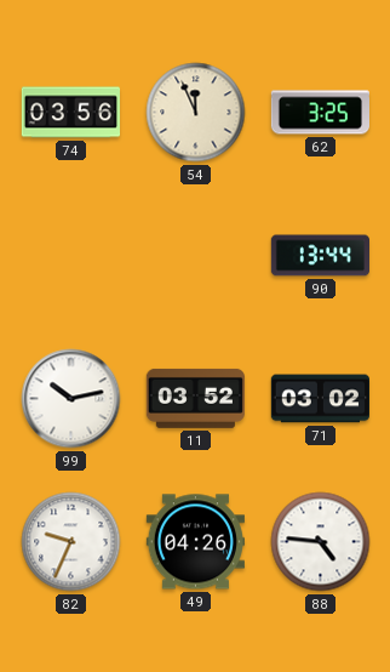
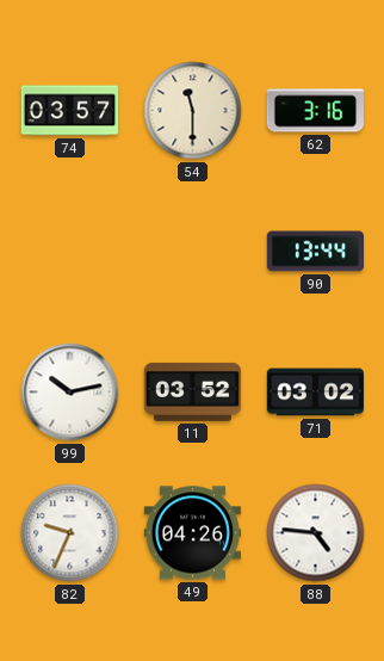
74: 03:56 -> 03:57 (69, 111)
54: 11:56 -> 11:30 (193, 111)
62: 3:25 -> 3:16 (315, 111)
